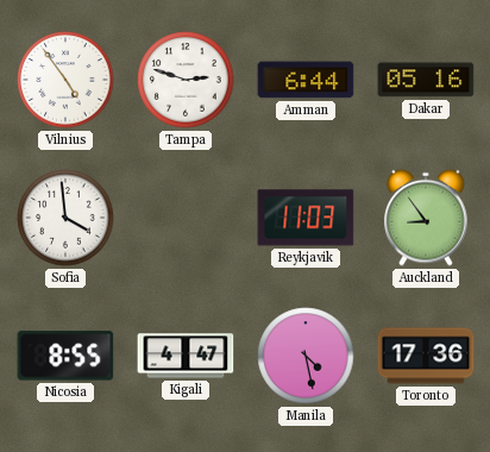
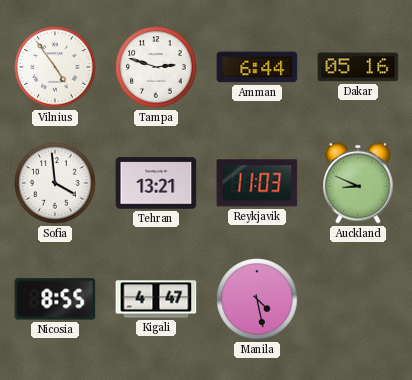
Tehran: none -> 13:21 (156, 183)
Auckland: 8:54 -> 8:49 (358, 183)
Toronto: 17:36 -> none (426, 356)
